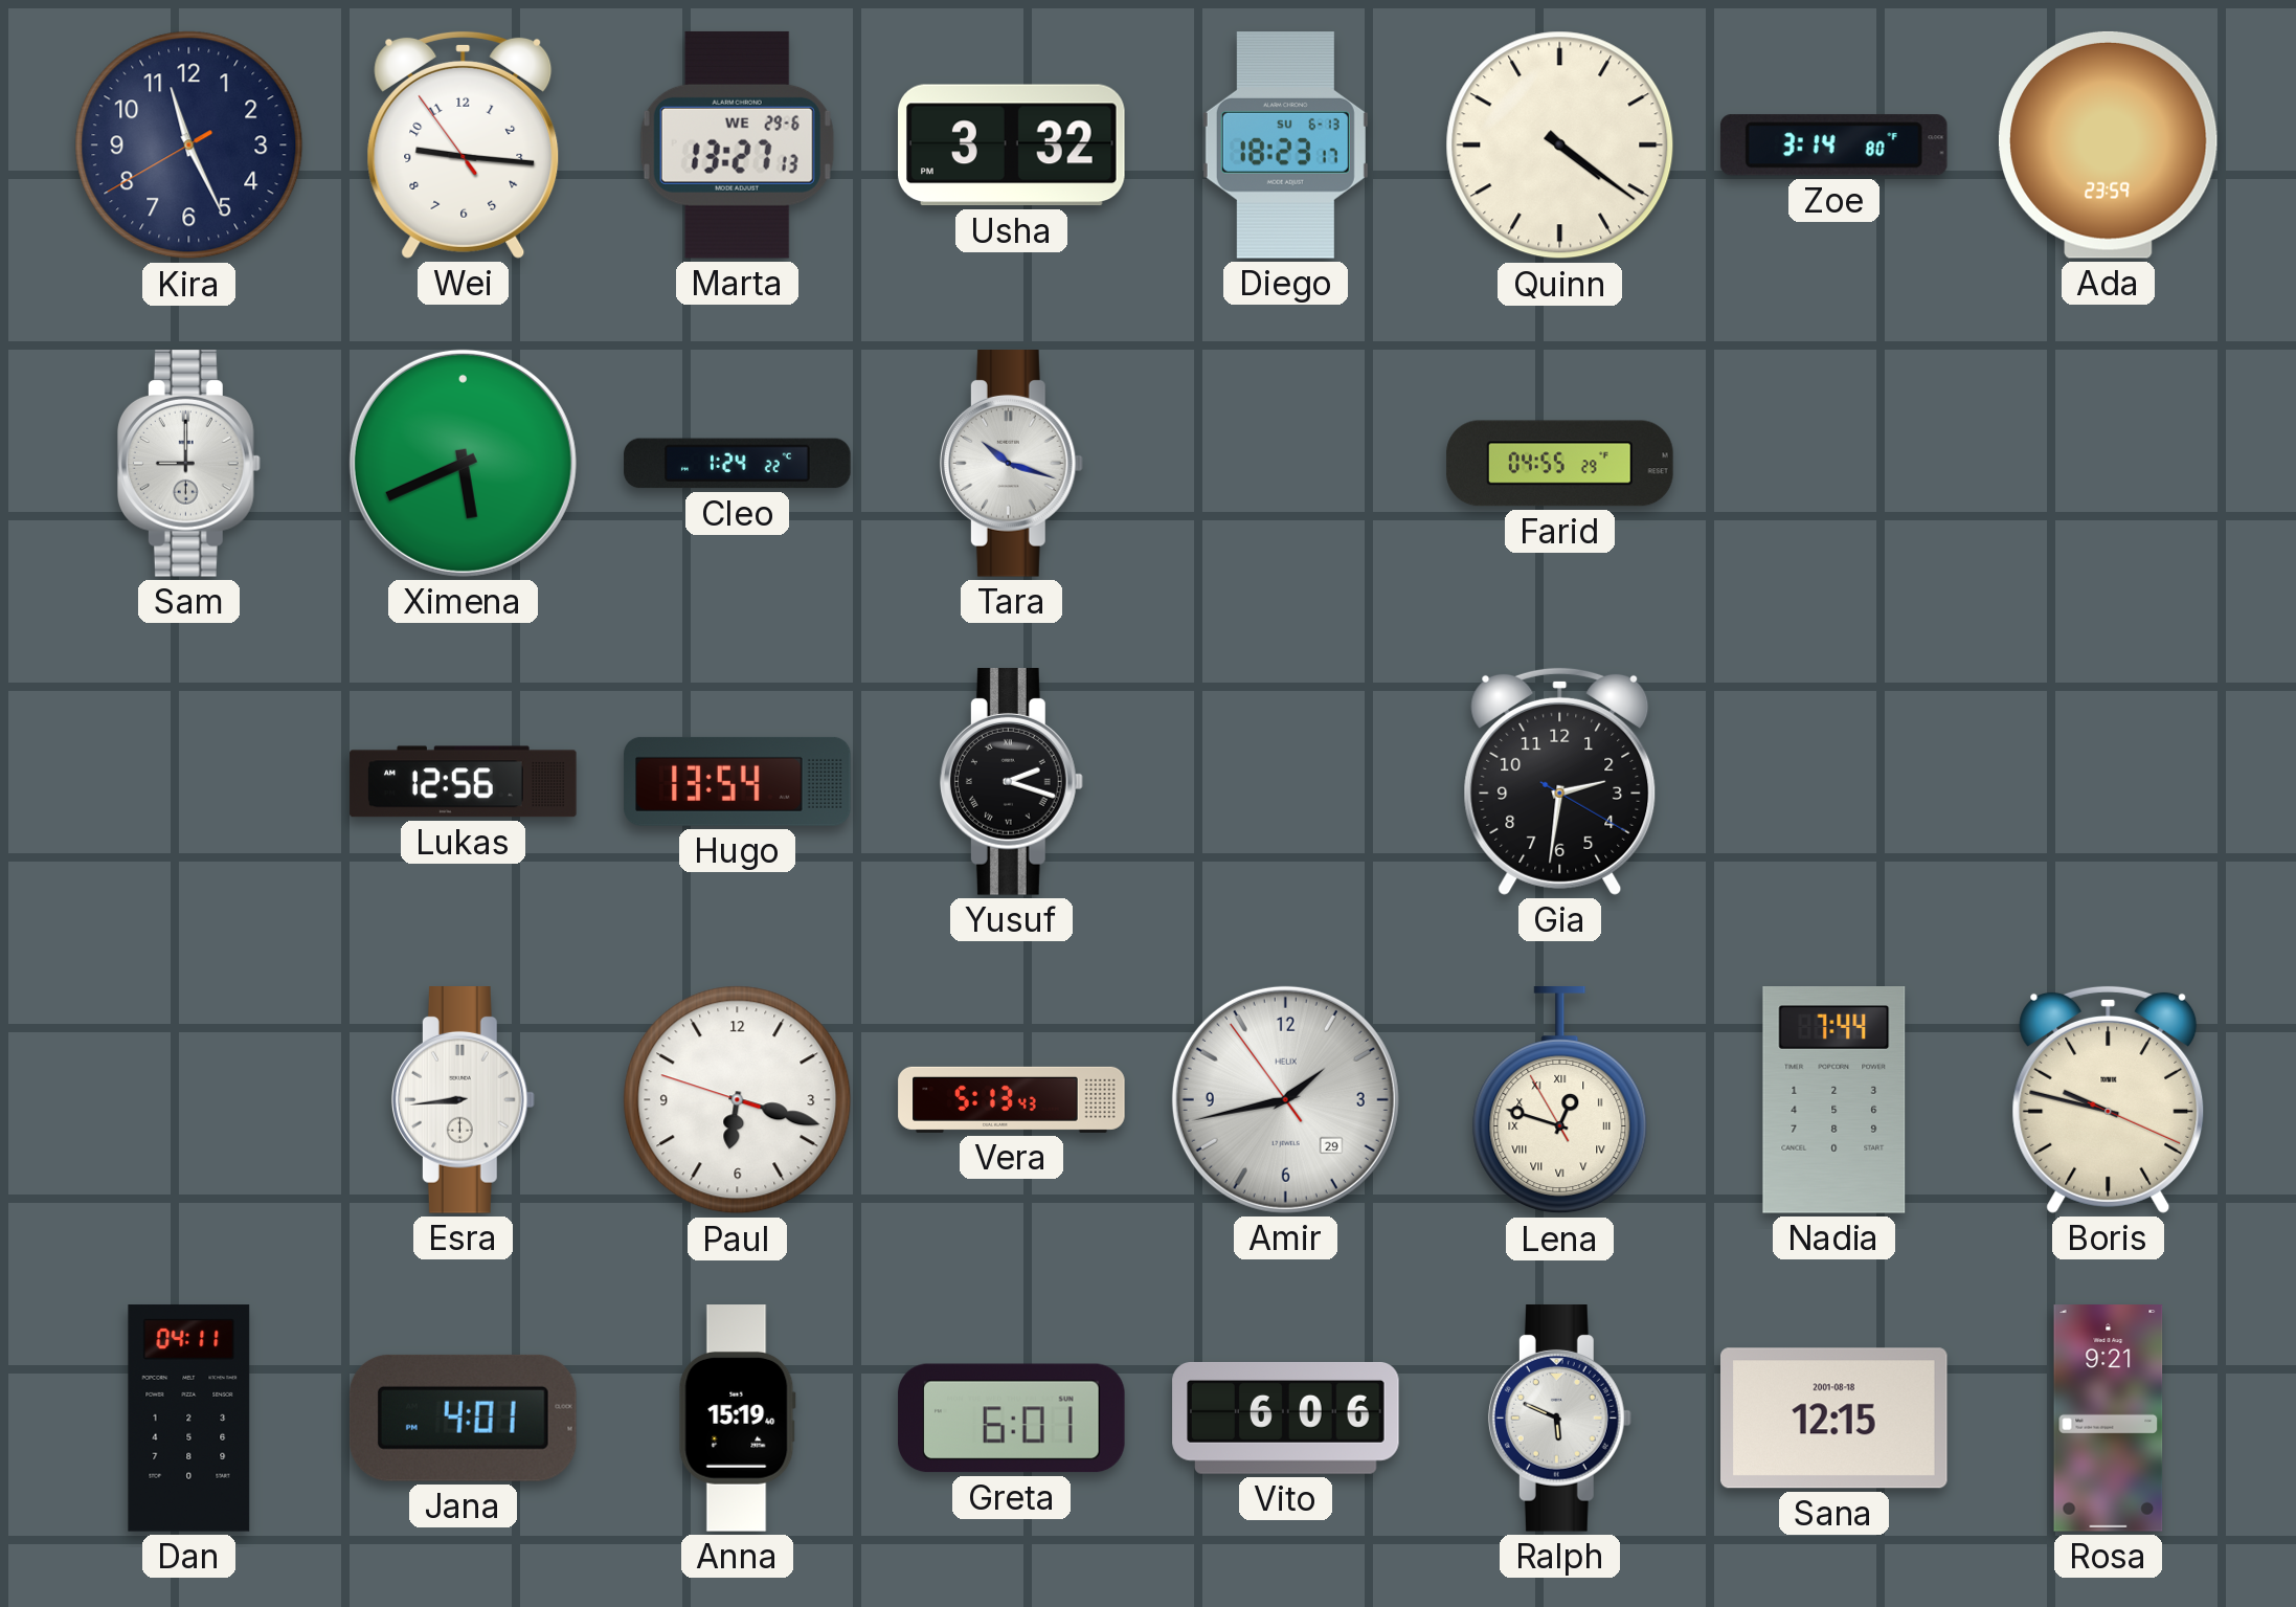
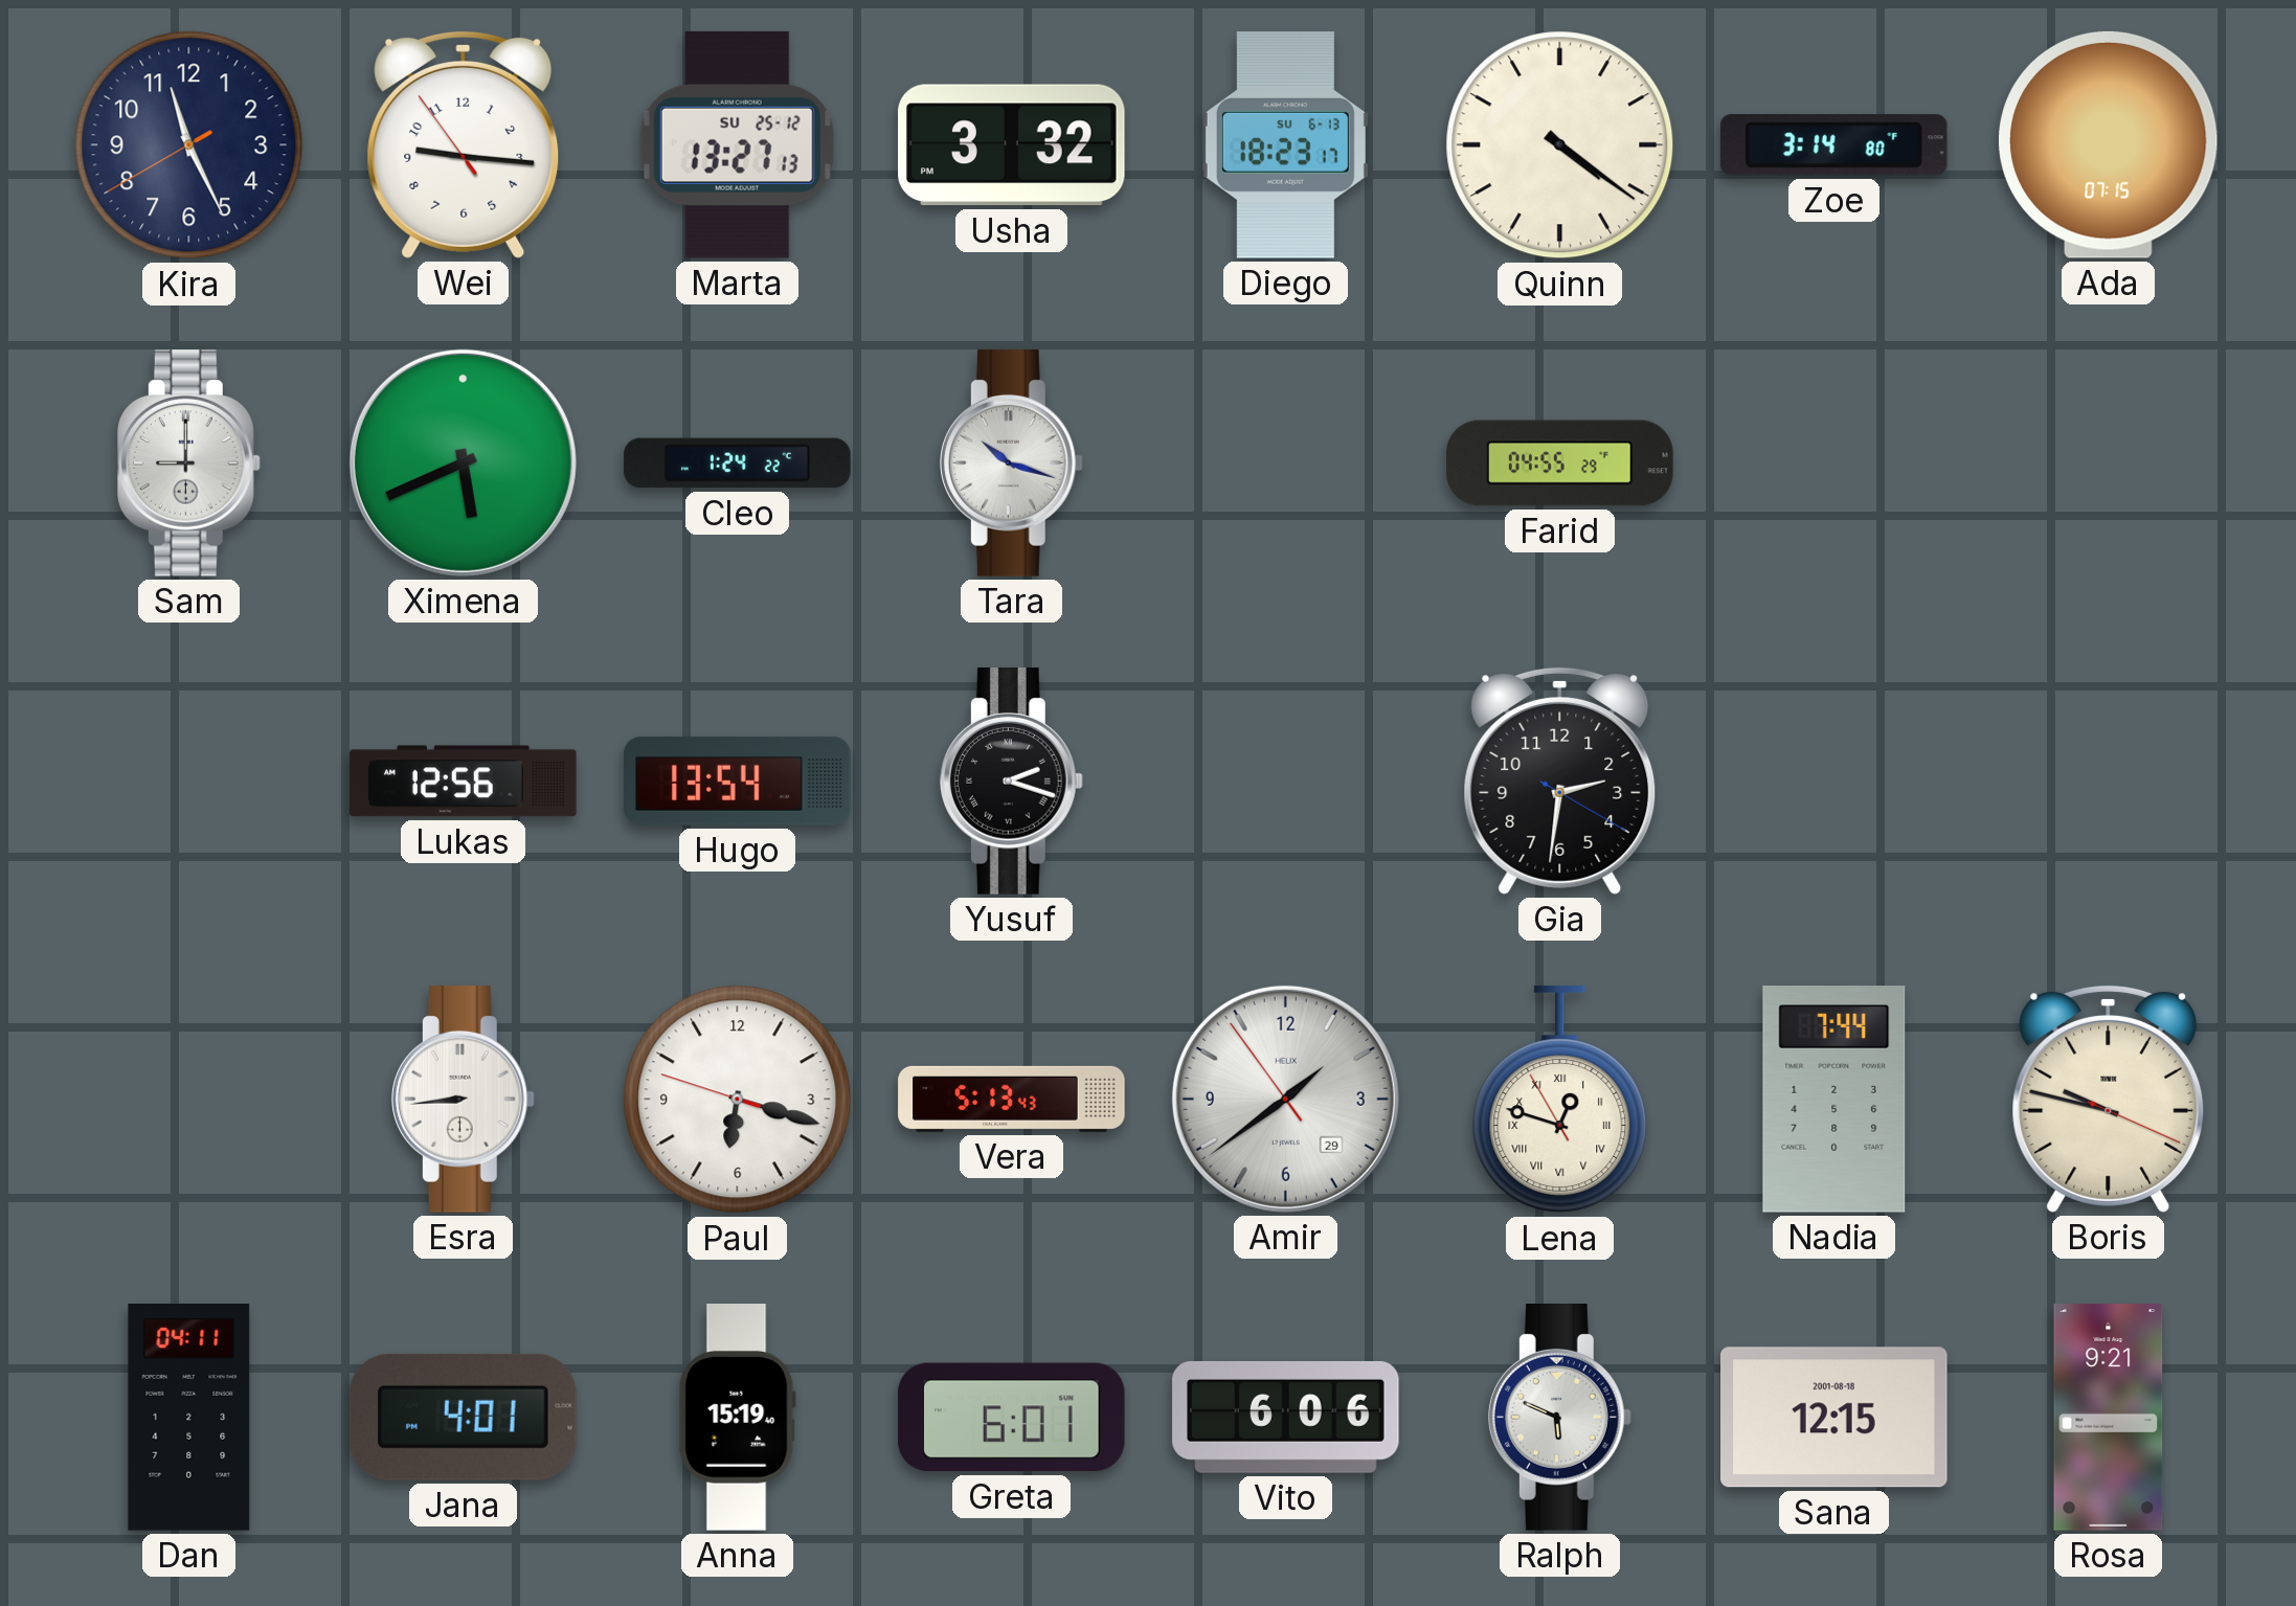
Marta date: WE 29-6 -> SU 25-12 (737, 144)
Ada: 23:59 -> 07:15 (2108, 144)
Amir: 1:42 -> 1:38 (1285, 1099)
